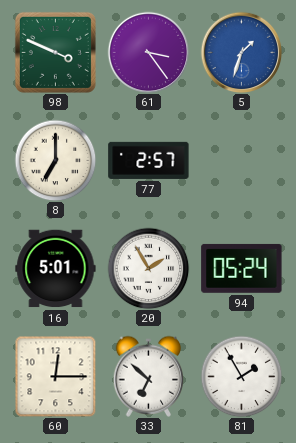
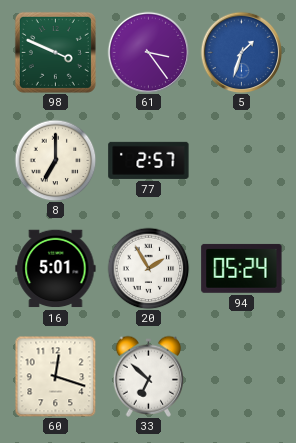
60: 12:15 -> 12:18 (55, 376)
81: 1:55 -> none (241, 376)
